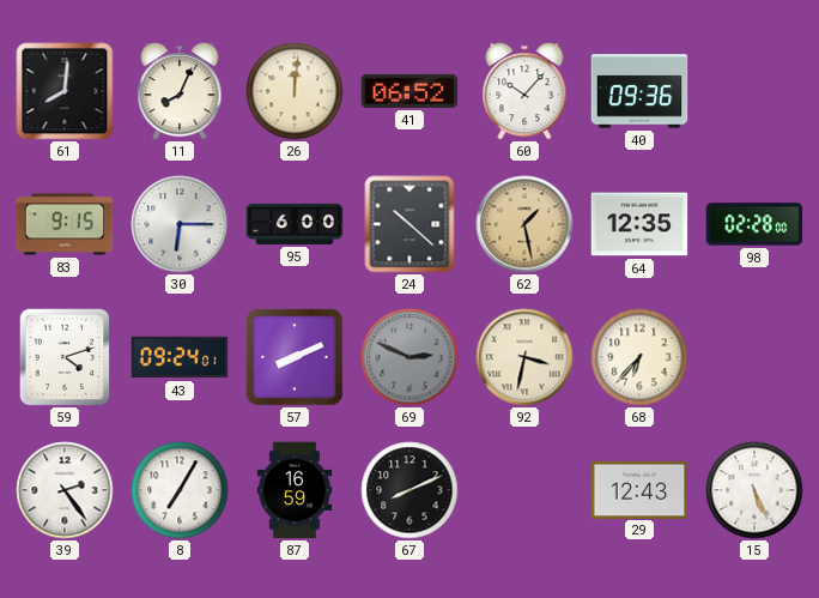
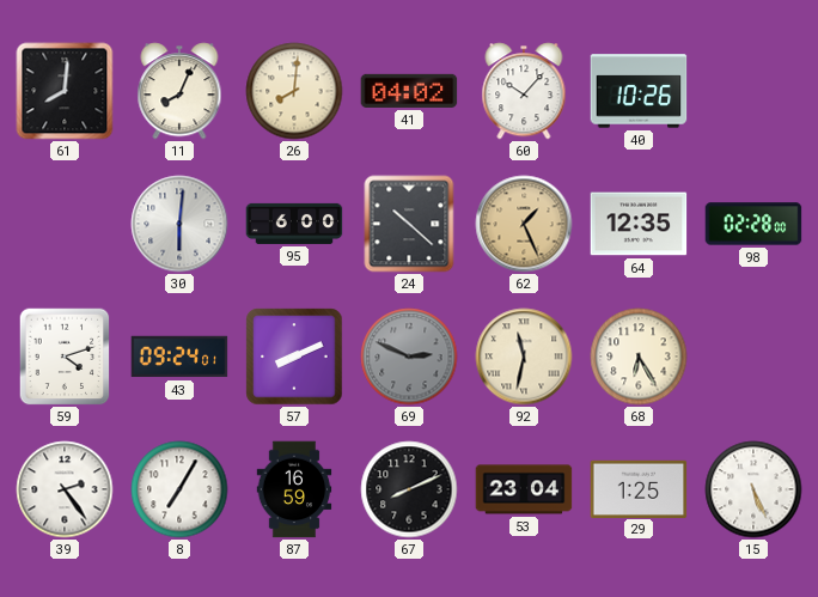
26: 12:01 -> 8:01 (294, 91)
41: 06:52 -> 04:02 (409, 91)
40: 09:36 -> 10:26 (639, 91)
83: 9:15 -> none (65, 224)
30: 6:15 -> 6:01 (179, 224)
62: 1:28 -> 1:26 (524, 224)
92: 3:32 -> 11:32 (524, 357)
68: 6:37 -> 6:25 (639, 357)
53: none -> 23:04 (524, 489)
29: 12:43 -> 1:25 (639, 488)
